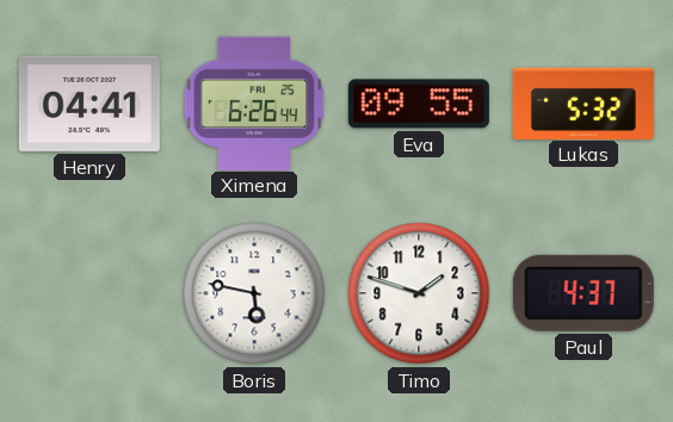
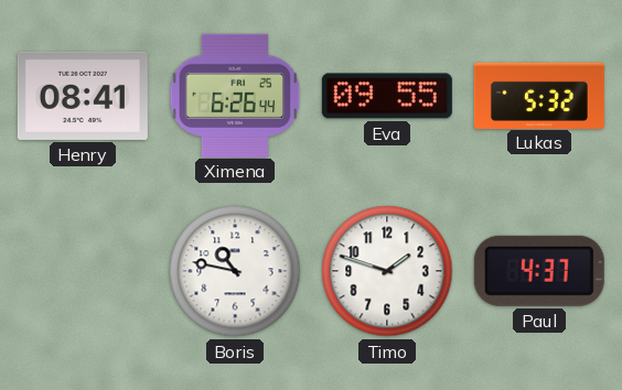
Henry: 04:41 -> 08:41 (83, 96)
Boris: 5:47 -> 10:47 (235, 271)
